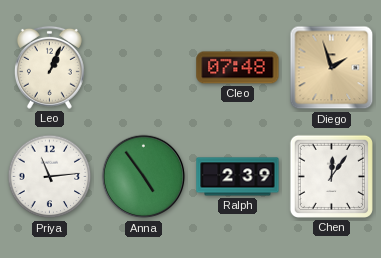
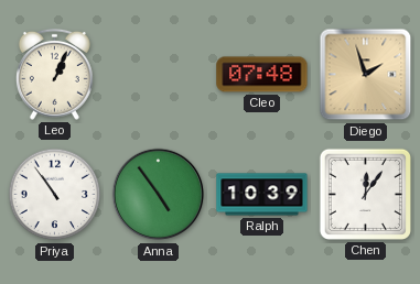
Priya: 11:14 -> 10:54 (55, 195)
Ralph: 2:39 -> 10:39 (262, 195)
